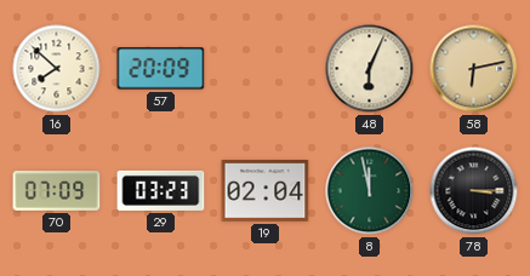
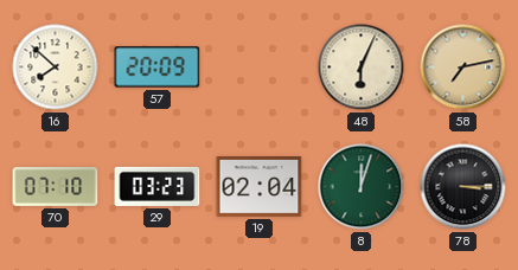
58: 6:13 -> 7:13 (463, 67)
70: 07:09 -> 07:10 (56, 187)
8: 11:58 -> 12:03 (362, 187)
